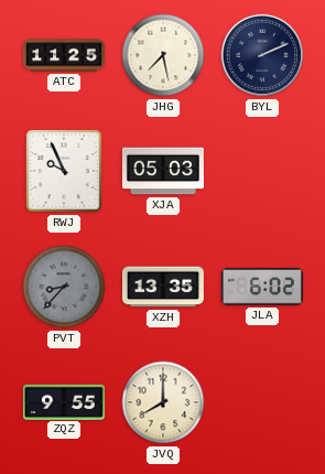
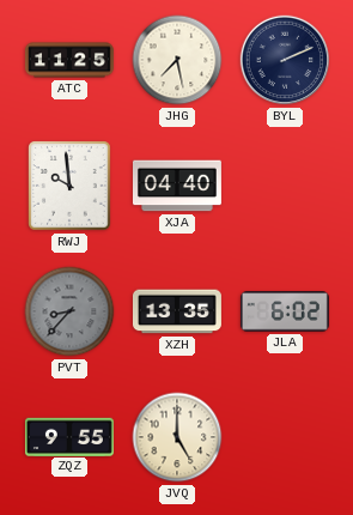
RWJ: 9:56 -> 9:59 (69, 186)
XJA: 05:03 -> 04:40 (177, 186)
JVQ: 8:00 -> 5:00 (177, 437)
